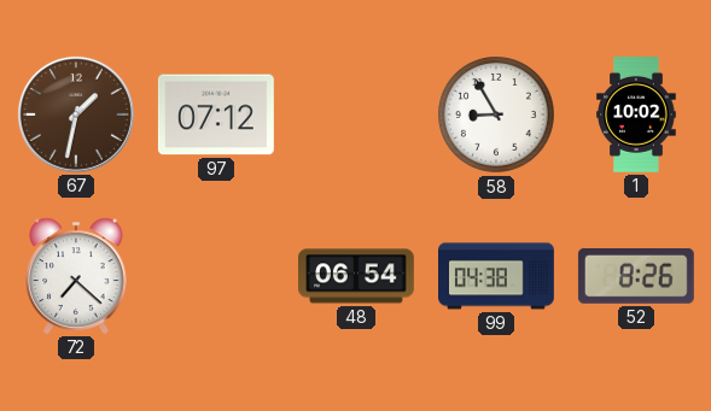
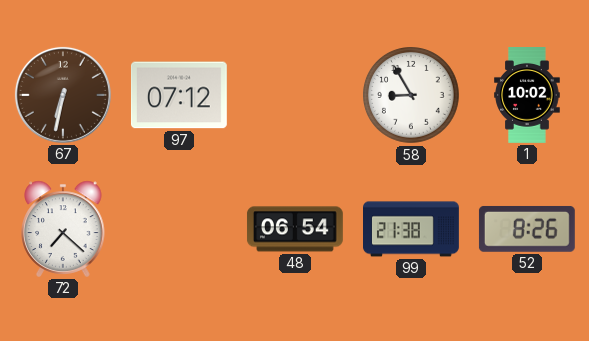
67: 1:32 -> 6:32 (63, 95)
99: 04:38 -> 21:38 (412, 229)
